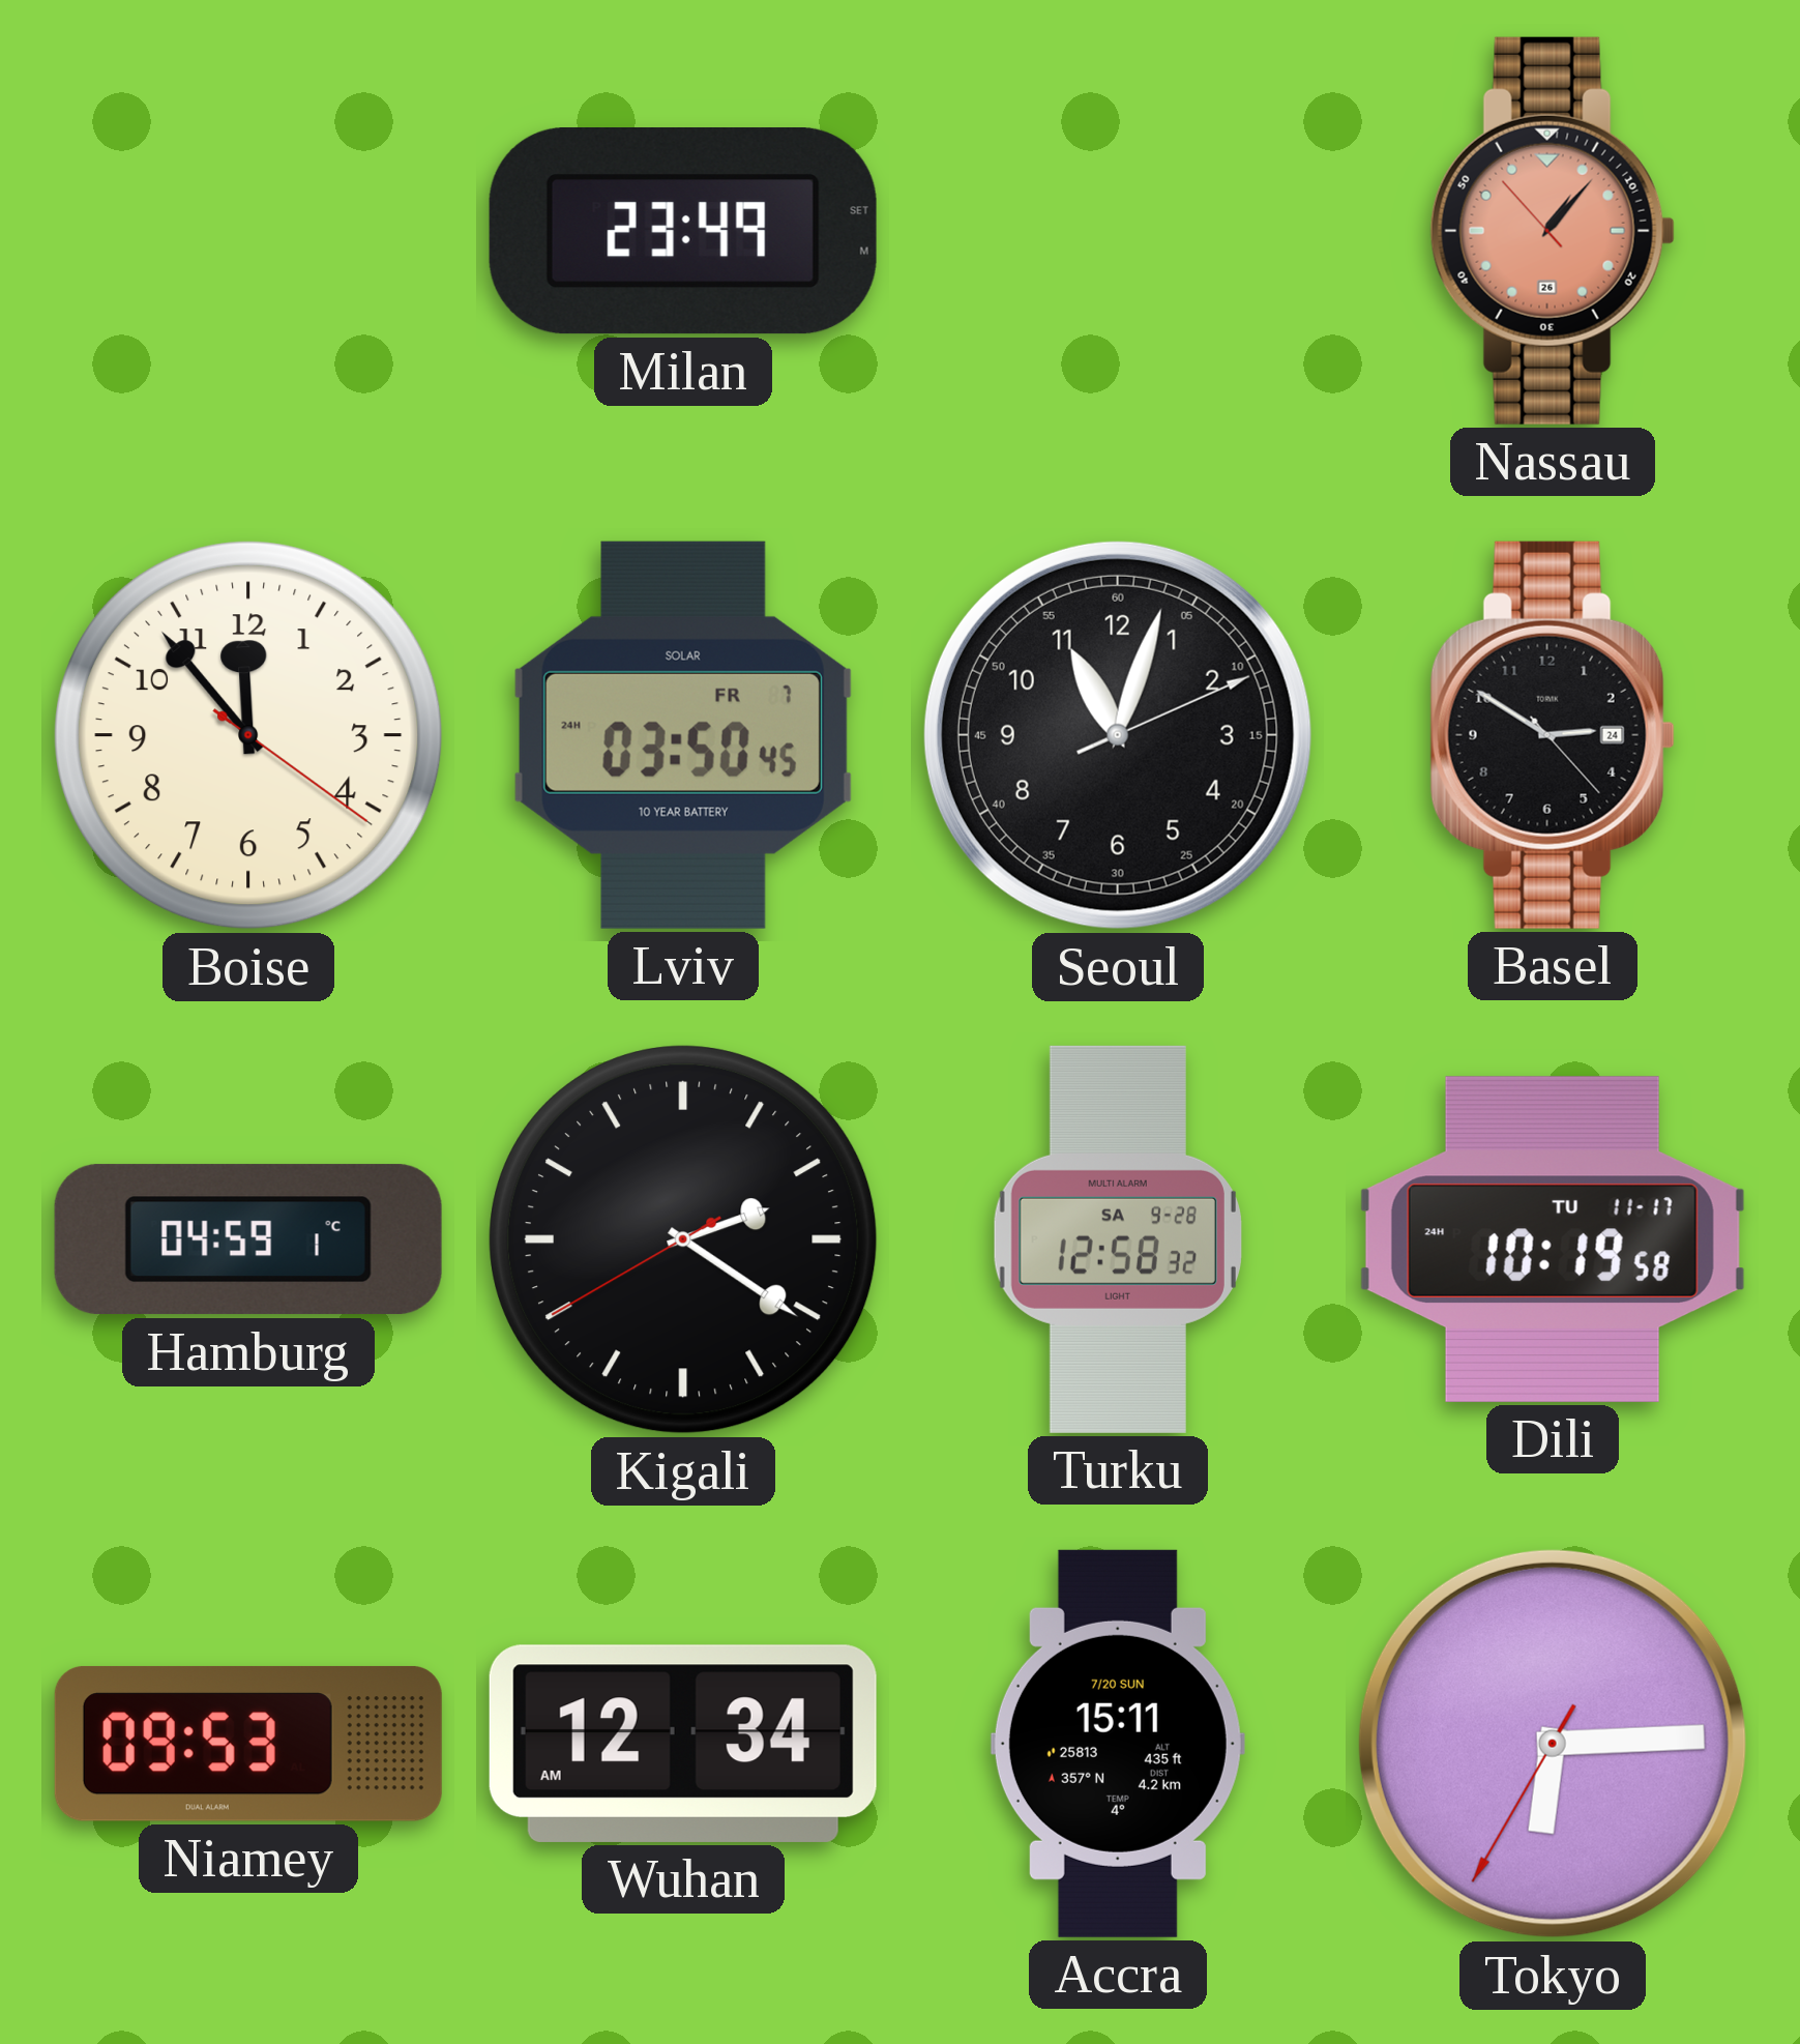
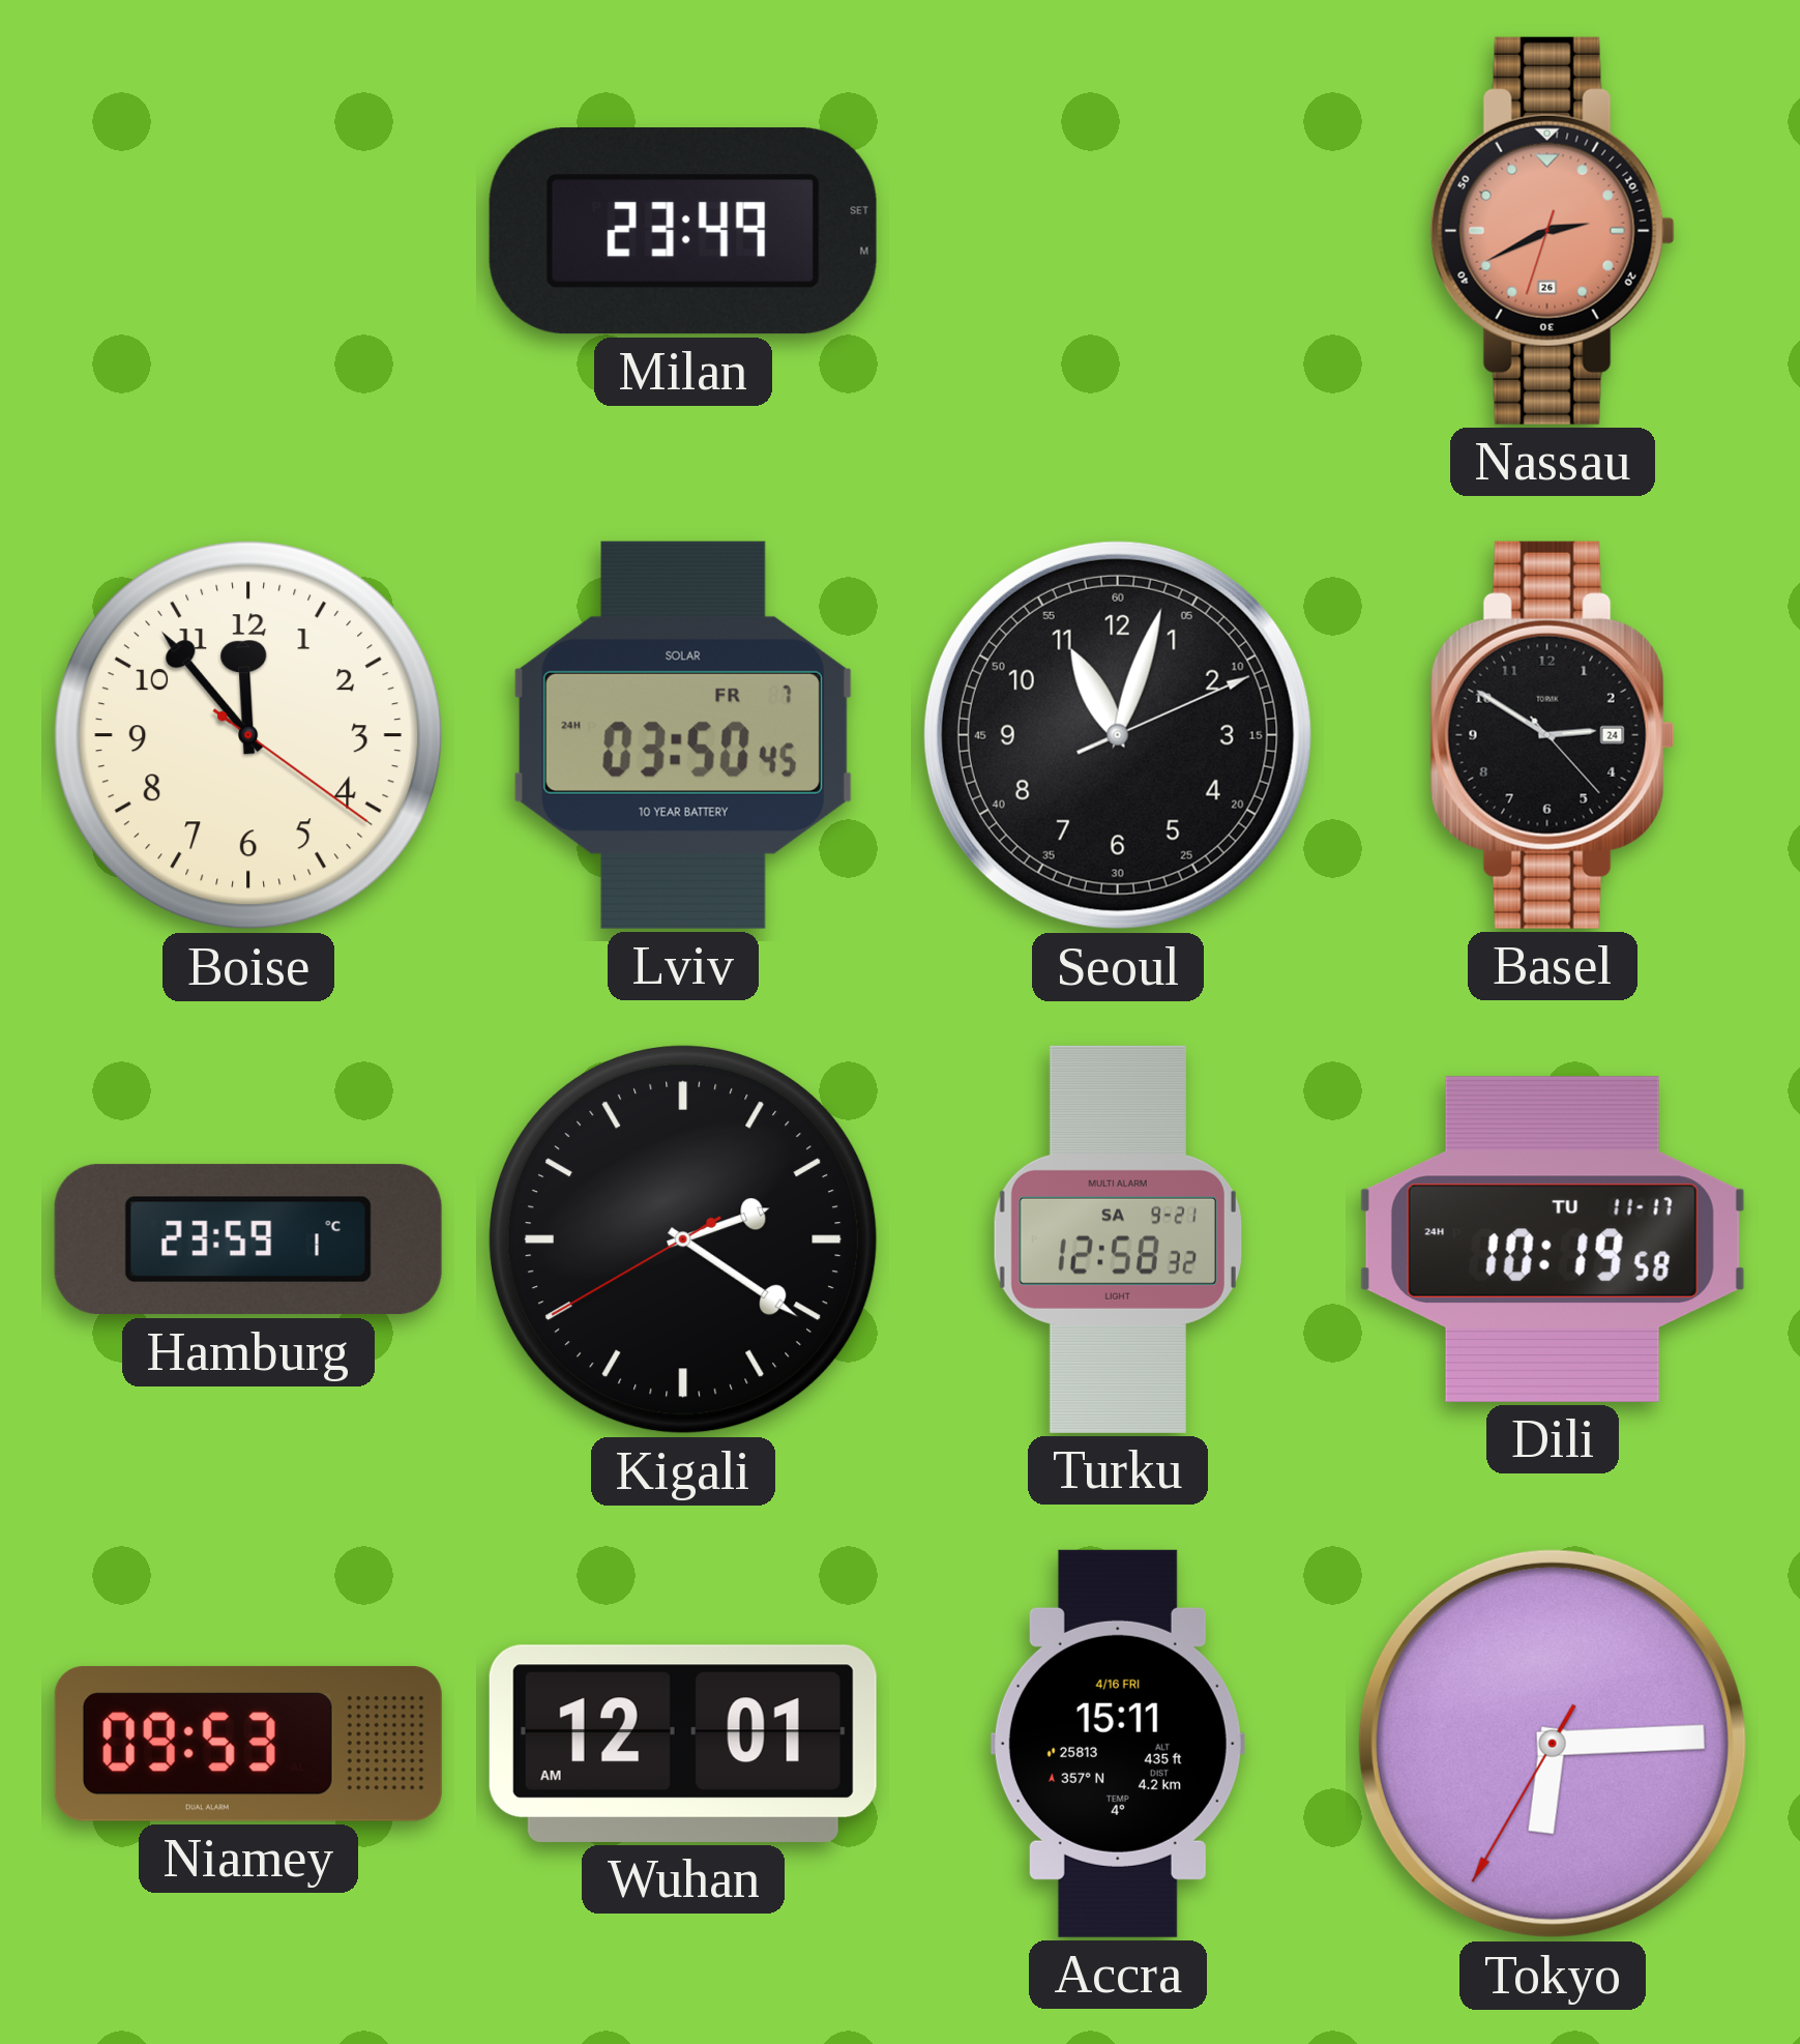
Nassau: 1:06 -> 2:40 (1553, 231)
Hamburg: 04:59 -> 23:59 (248, 1239)
Turku date: SA 9-28 -> SA 9-21 (1118, 1239)
Wuhan: 12:34 -> 12:01 (683, 1744)
Accra date: 7/20 SUN -> 4/16 FRI (1118, 1744)
